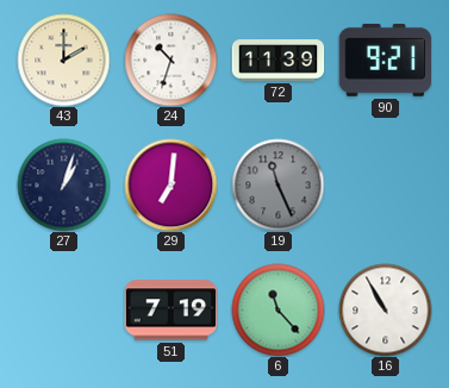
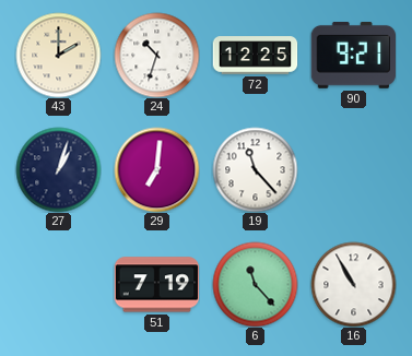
72: 11:39 -> 12:25 (255, 56)
19: 11:26 -> 11:23 (255, 169)
19 dial: grey -> white (255, 169)
